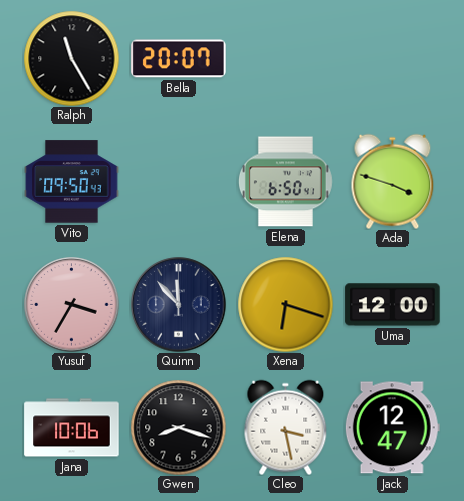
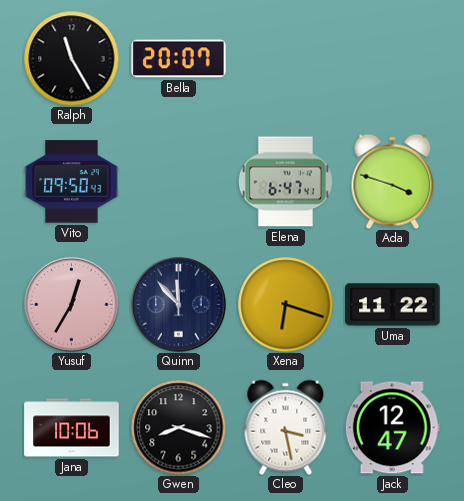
Elena: 6:50 -> 6:47 (285, 182)
Yusuf: 3:35 -> 12:35 (72, 305)
Uma: 12:00 -> 11:22 (393, 305)
